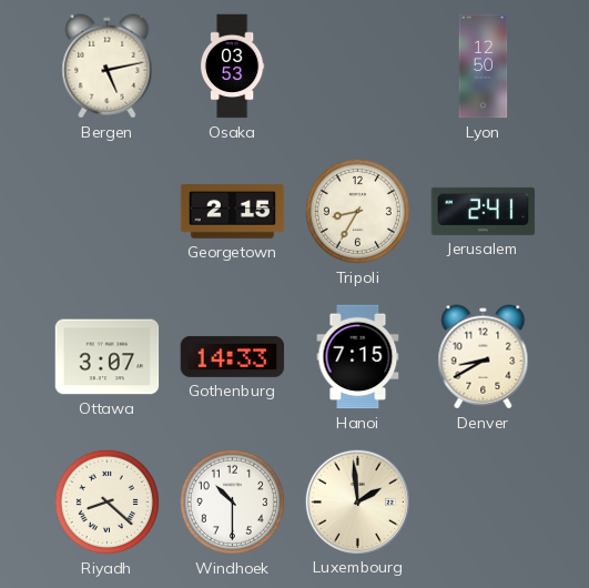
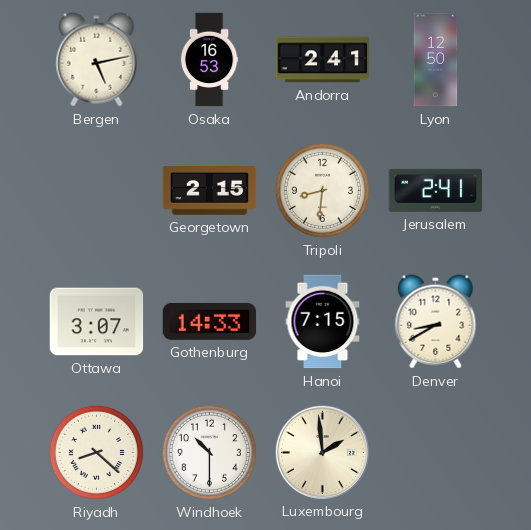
Osaka: 03:53 -> 16:53 (209, 60)
Andorra: none -> 2:41 (323, 60)
Tripoli: 8:35 -> 8:31 (322, 190)
